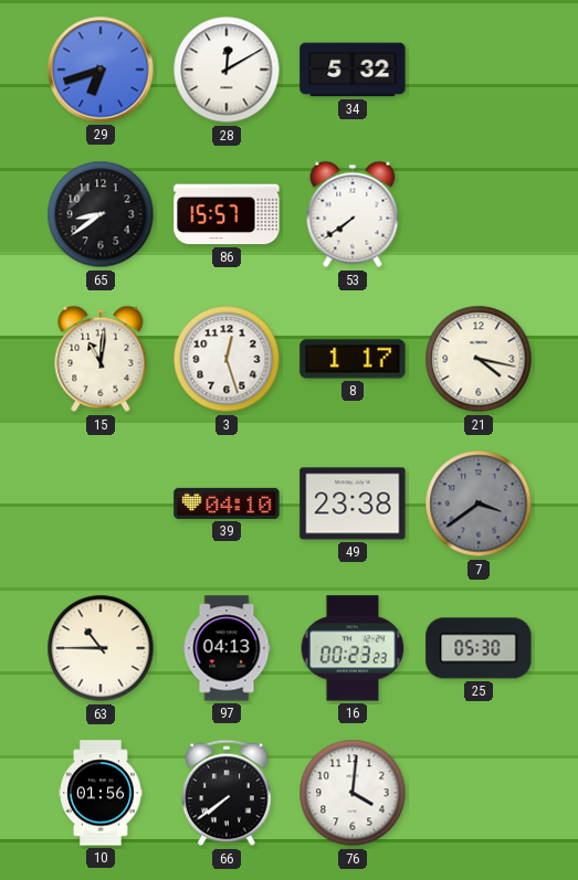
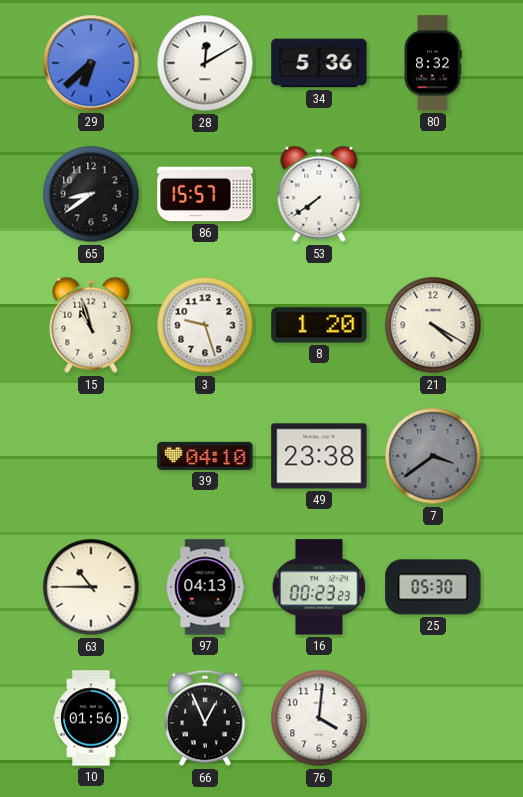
29: 6:42 -> 6:38 (91, 63)
34: 5:32 -> 5:36 (319, 63)
80: none -> 8:32 (433, 63)
15: 11:01 -> 10:57 (91, 325)
3: 12:27 -> 9:27 (205, 325)
8: 1:17 -> 1:20 (319, 325)
21: 4:17 -> 4:20 (433, 325)
66: 7:39 -> 12:56 (205, 718)
